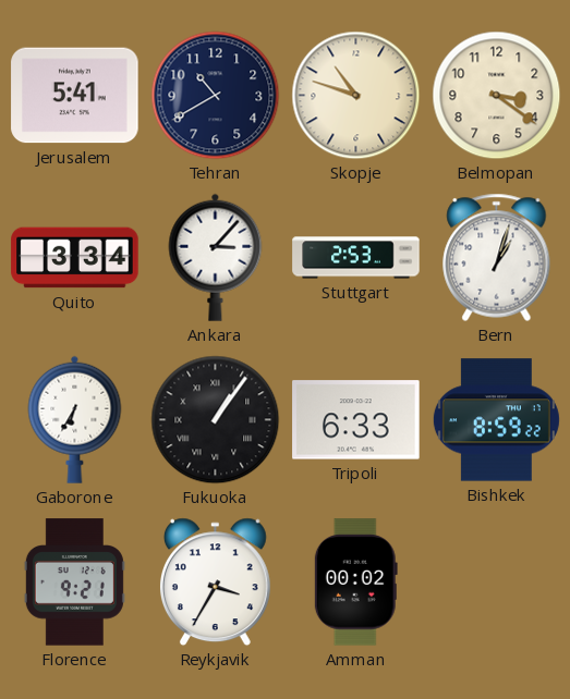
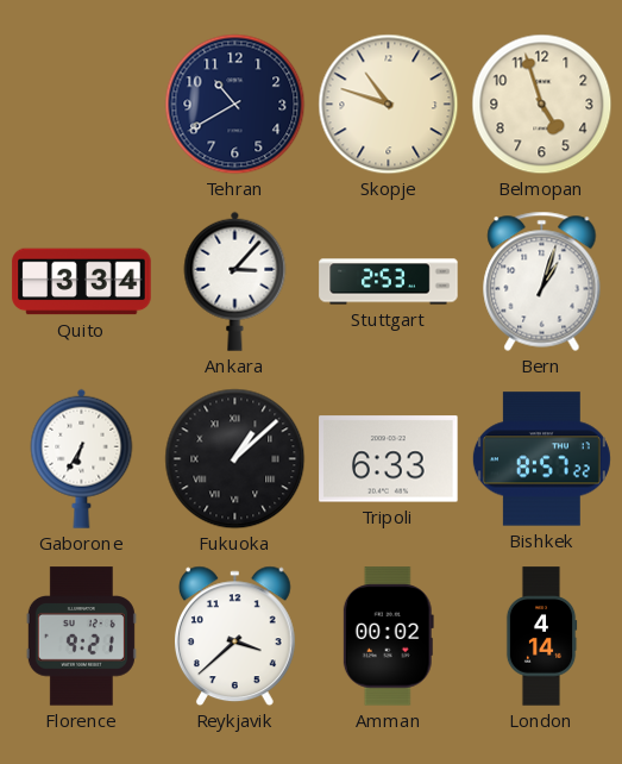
Jerusalem: 5:41 -> none (75, 96)
Belmopan: 3:21 -> 4:57 (542, 105)
Fukuoka: 1:06 -> 1:08 (235, 459)
Bishkek: 8:59 -> 8:57 (541, 459)
Reykjavik: 3:35 -> 3:38 (234, 637)
London: none -> 4:14 (541, 637)
